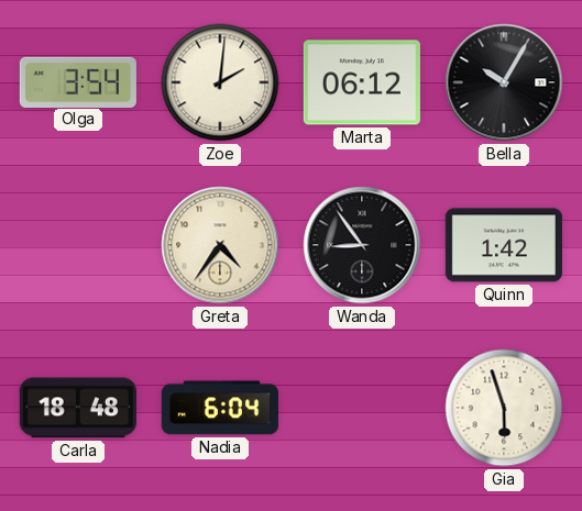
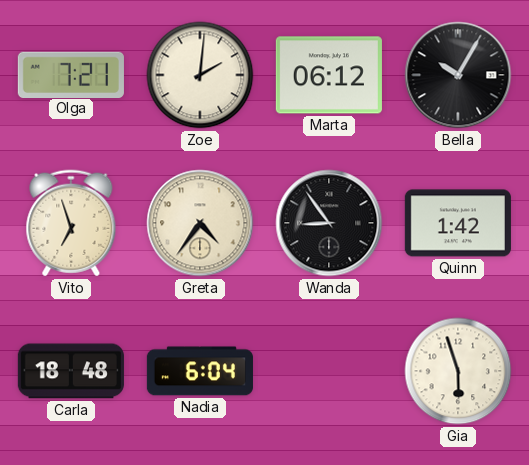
Olga: 3:54 -> 7:21 (71, 74)
Vito: none -> 6:57 (71, 223)
